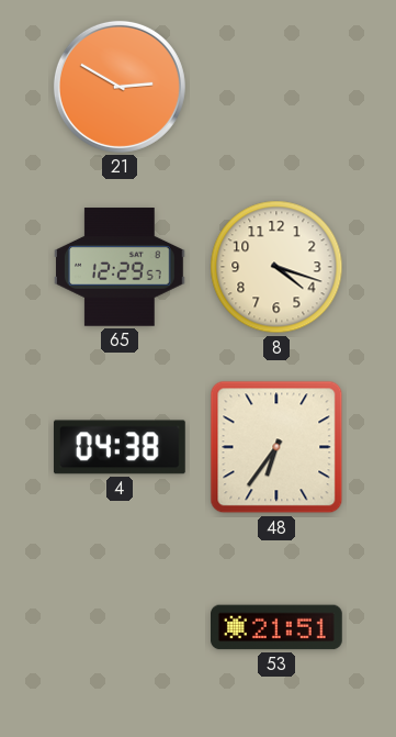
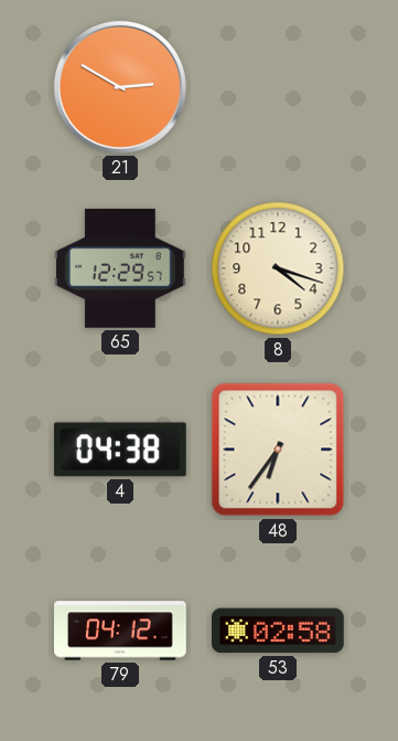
79: none -> 04:12 (121, 631)
53: 21:51 -> 02:58 (279, 631)
